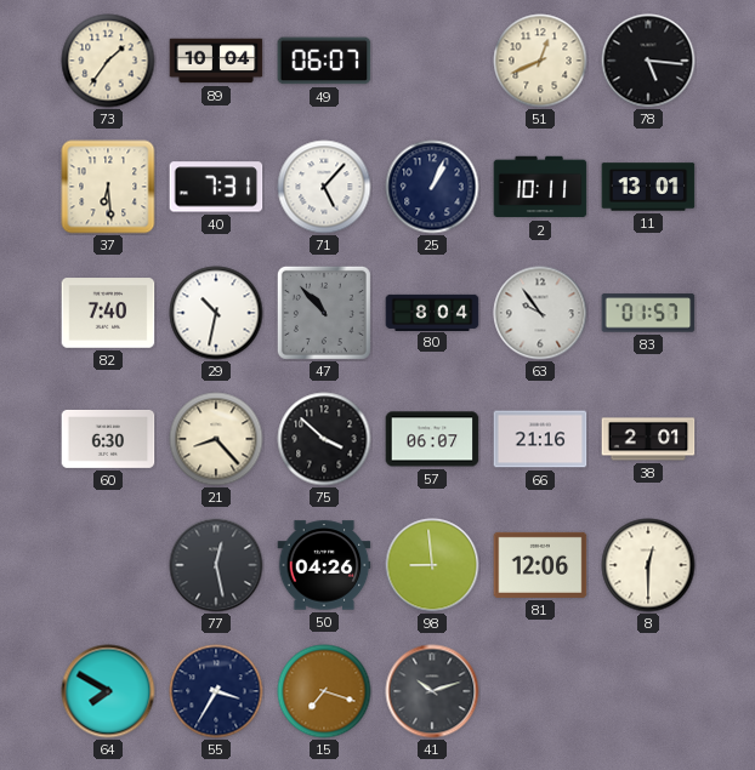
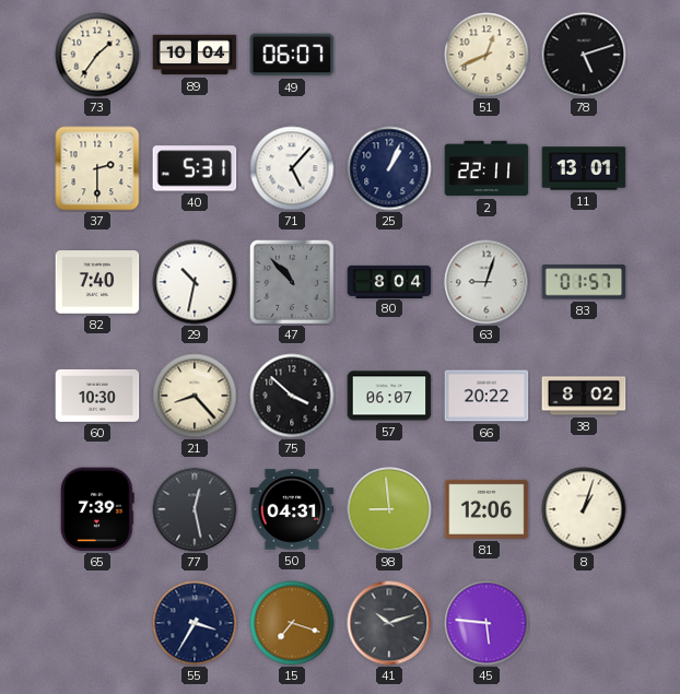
78: 5:16 -> 5:12 (584, 55)
37: 6:29 -> 2:30 (97, 168)
40: 7:31 -> 5:31 (195, 168)
2: 10:11 -> 22:11 (486, 168)
63: 9:54 -> 9:03 (486, 282)
60: 6:30 -> 10:30 (97, 396)
66: 21:16 -> 20:22 (486, 396)
38: 2:01 -> 8:02 (584, 396)
65: none -> 7:39 (97, 509)
50: 04:26 -> 04:31 (292, 509)
8: 12:30 -> 1:03 (584, 509)
64: 7:50 -> none (108, 691)
45: none -> 5:46 (486, 623)
